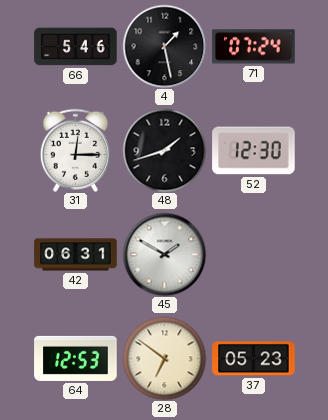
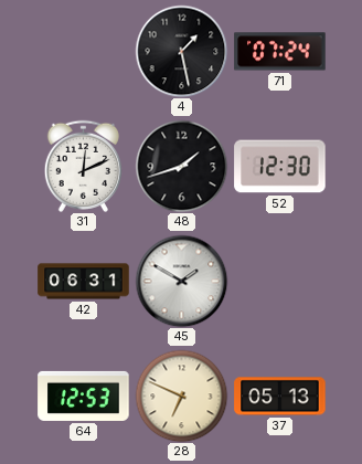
66: 5:46 -> none (76, 47)
31: 12:15 -> 12:11 (83, 166)
28: 6:51 -> 6:49 (181, 396)
37: 05:23 -> 05:13 (280, 397)
